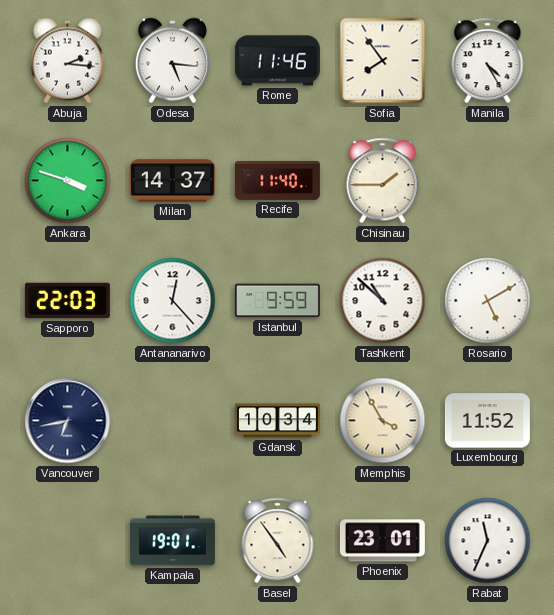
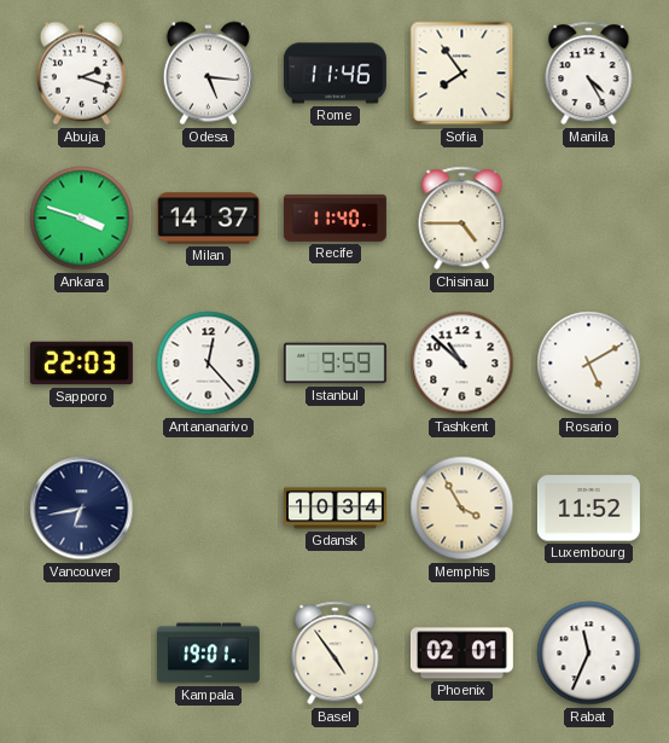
Abuja: 2:16 -> 2:18 (81, 74)
Chisinau: 1:45 -> 4:45 (463, 219)
Phoenix: 23:01 -> 02:01 (461, 654)
